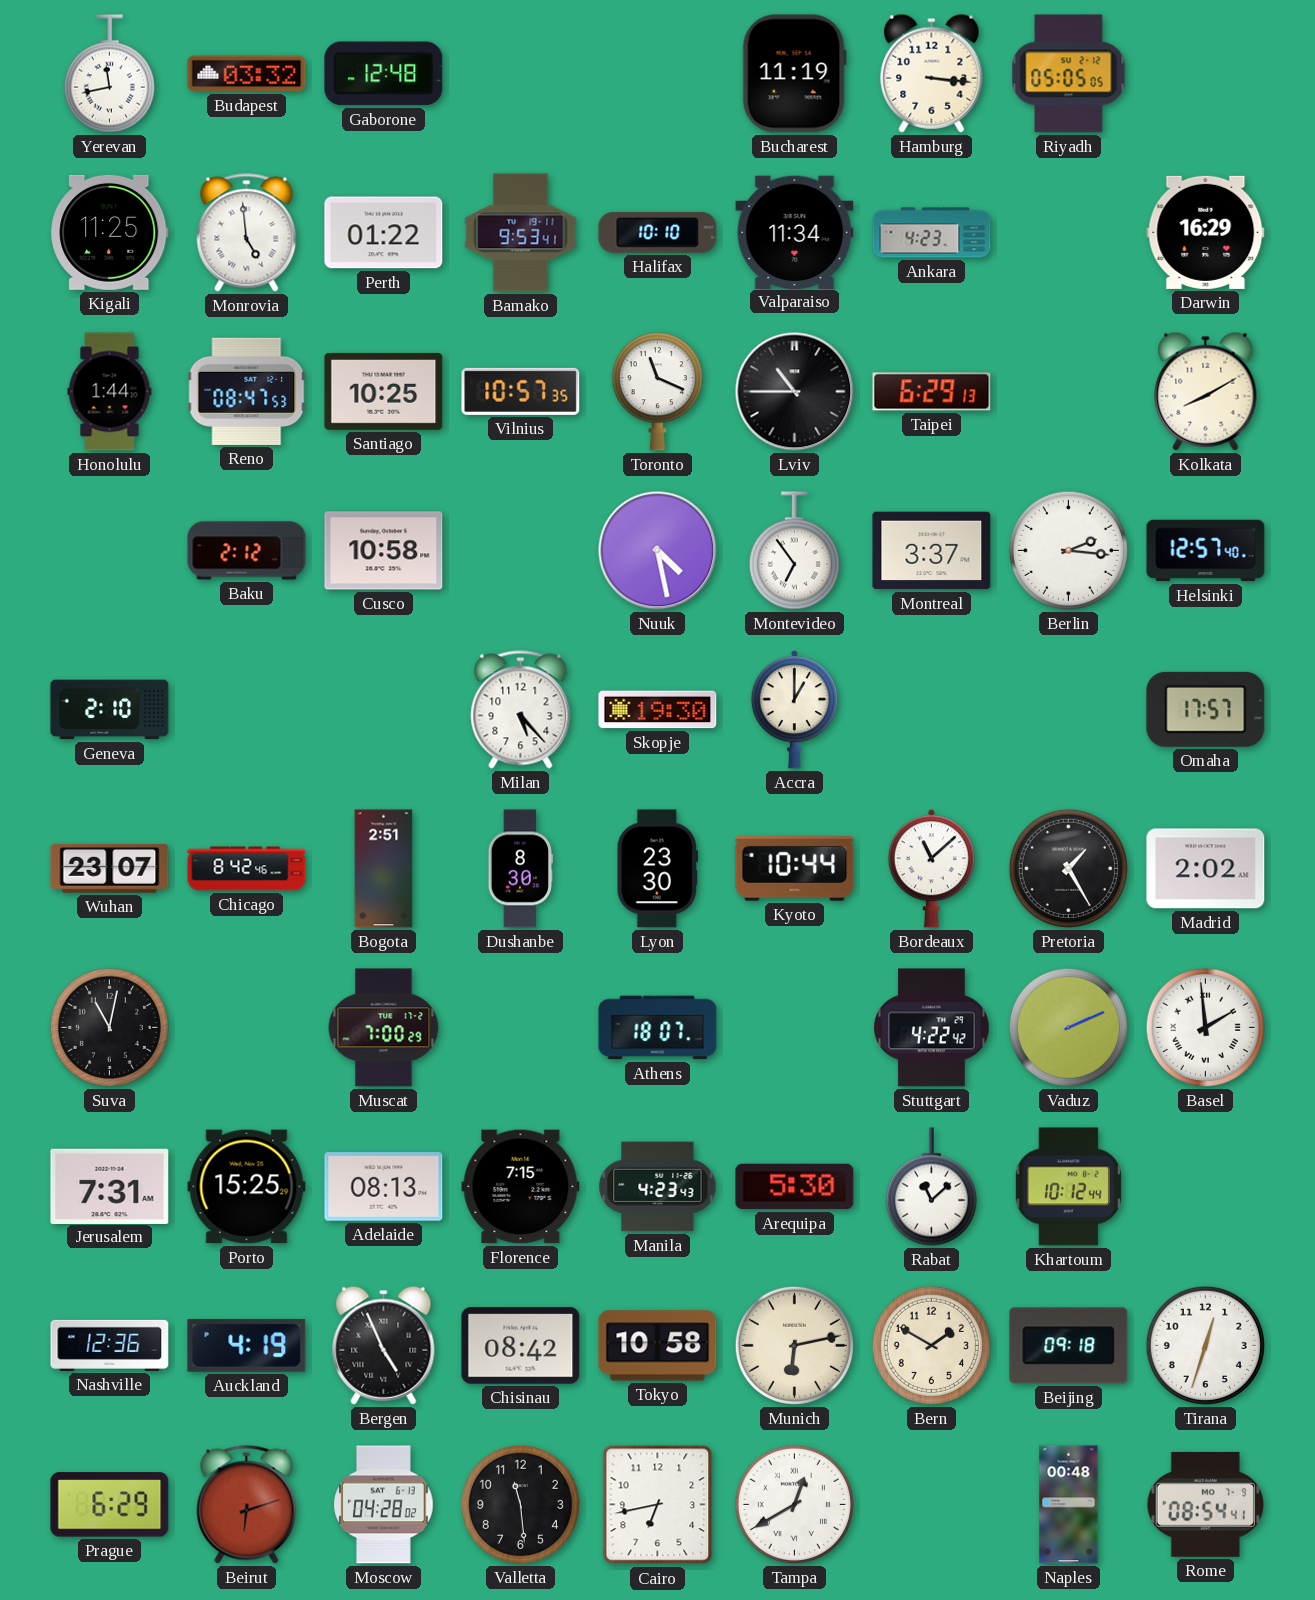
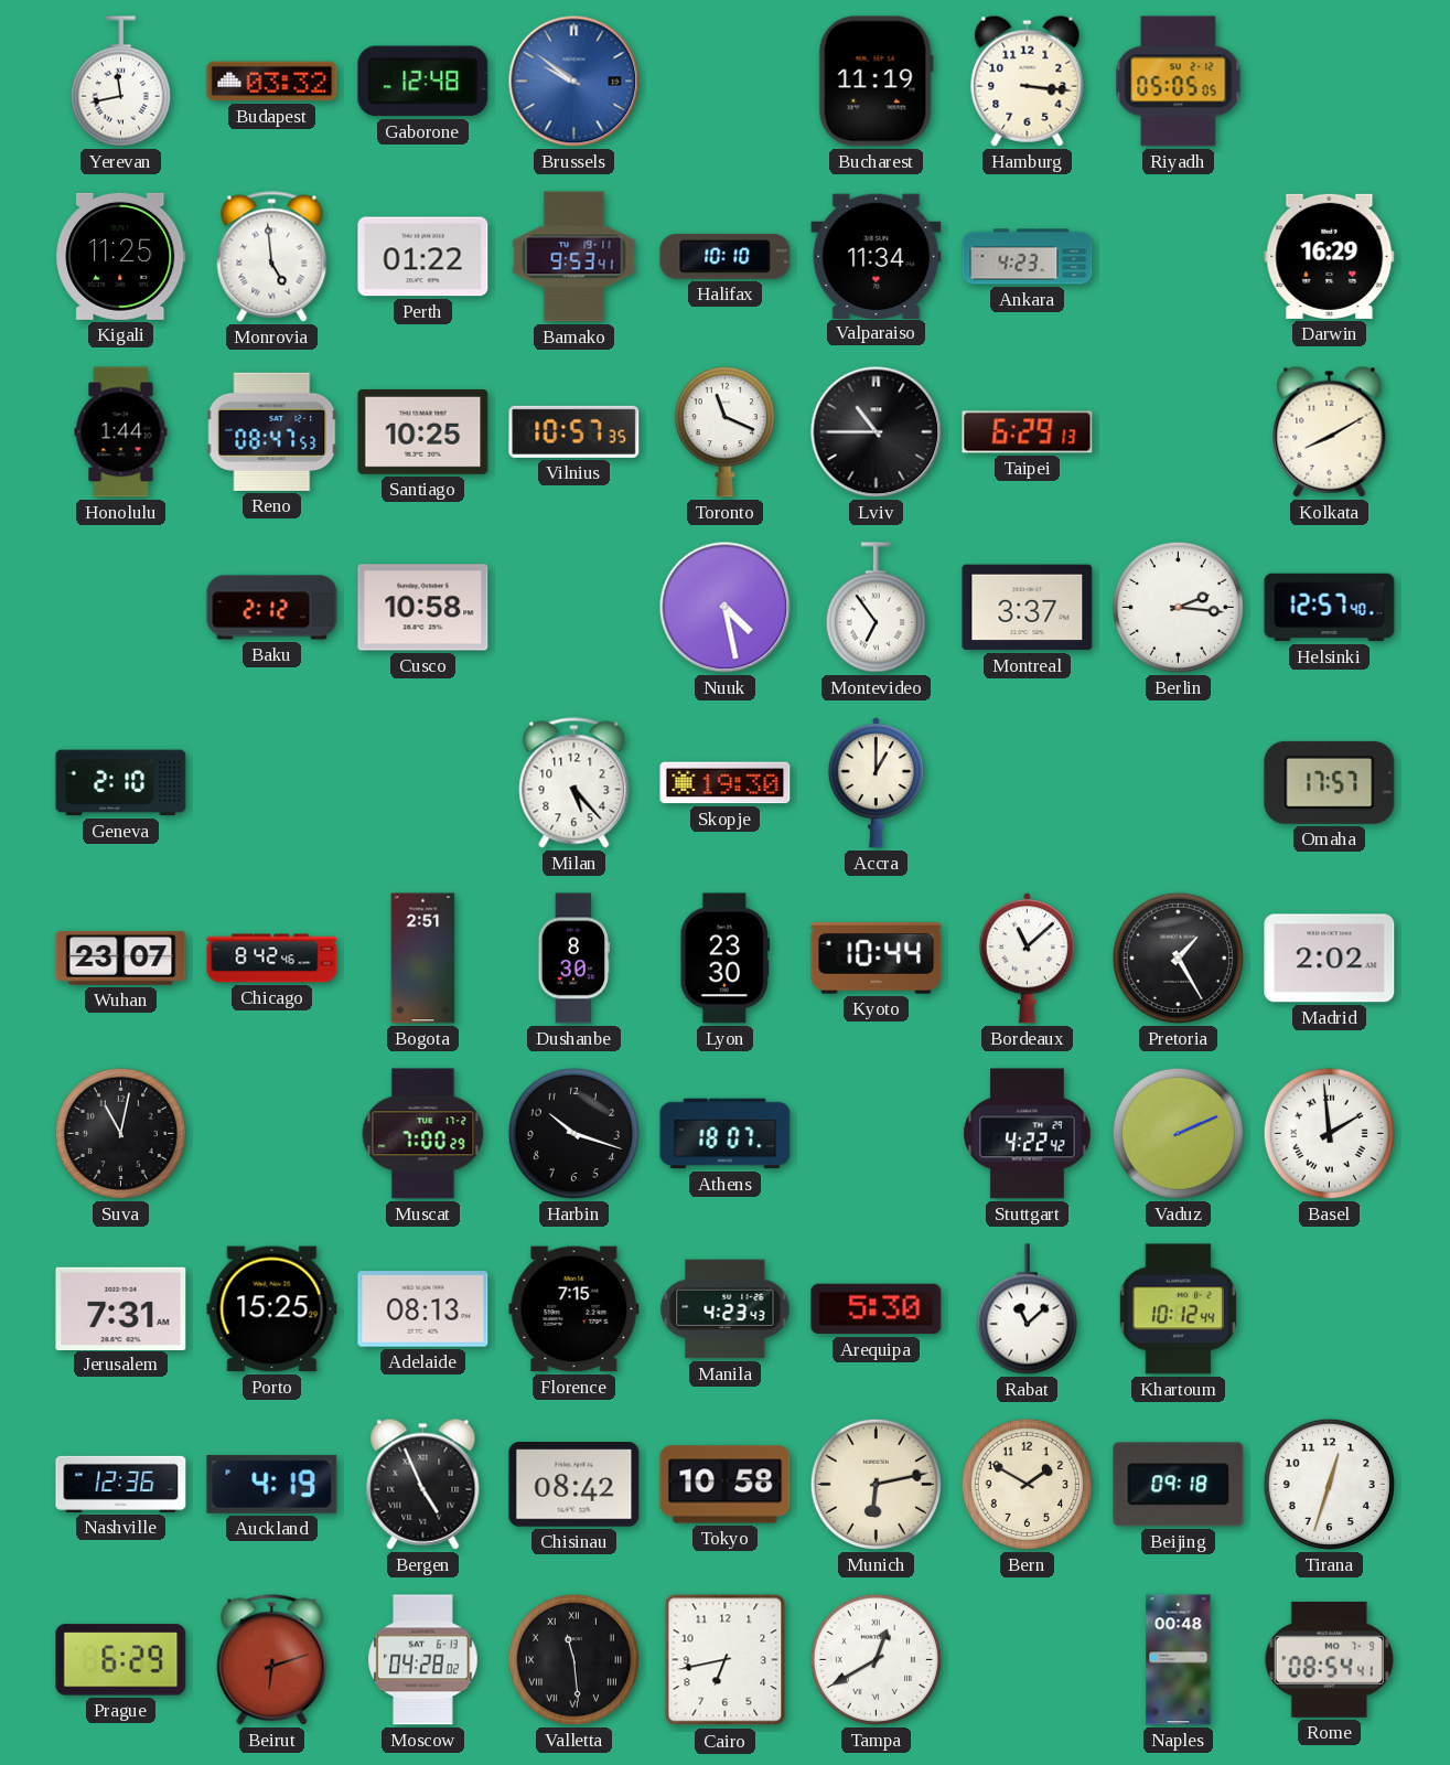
Brussels: none -> 9:51 (574, 82)
Harbin: none -> 10:18 (573, 1133)
Valletta numerals: Arabic -> Roman (573, 1659)
